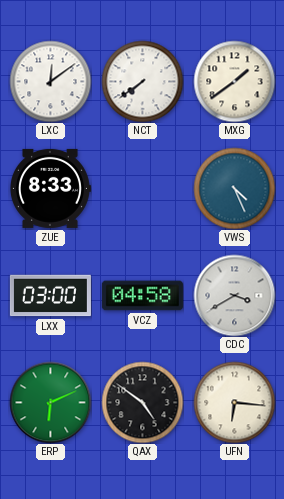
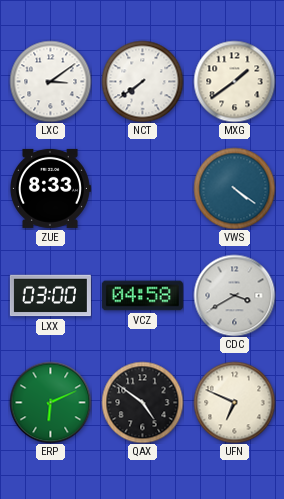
LXC: 12:09 -> 3:09 (50, 81)
VWS: 4:26 -> 4:21 (234, 188)
UFN: 6:16 -> 6:49 (234, 402)
